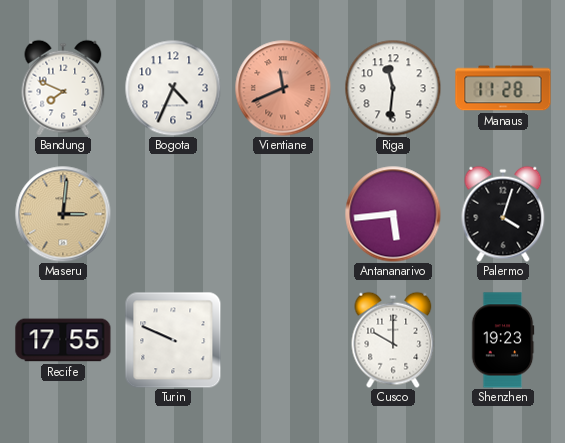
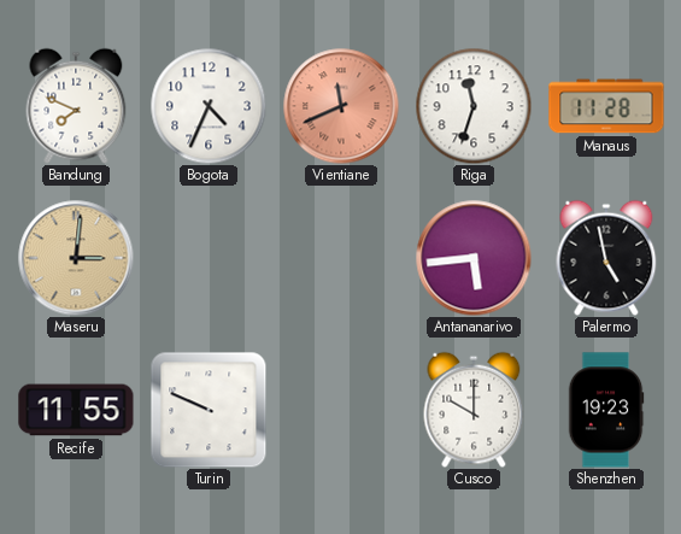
Riga: 11:31 -> 11:33 (474, 106)
Palermo: 4:03 -> 4:58 (606, 258)
Recife: 17:55 -> 11:55 (76, 410)
